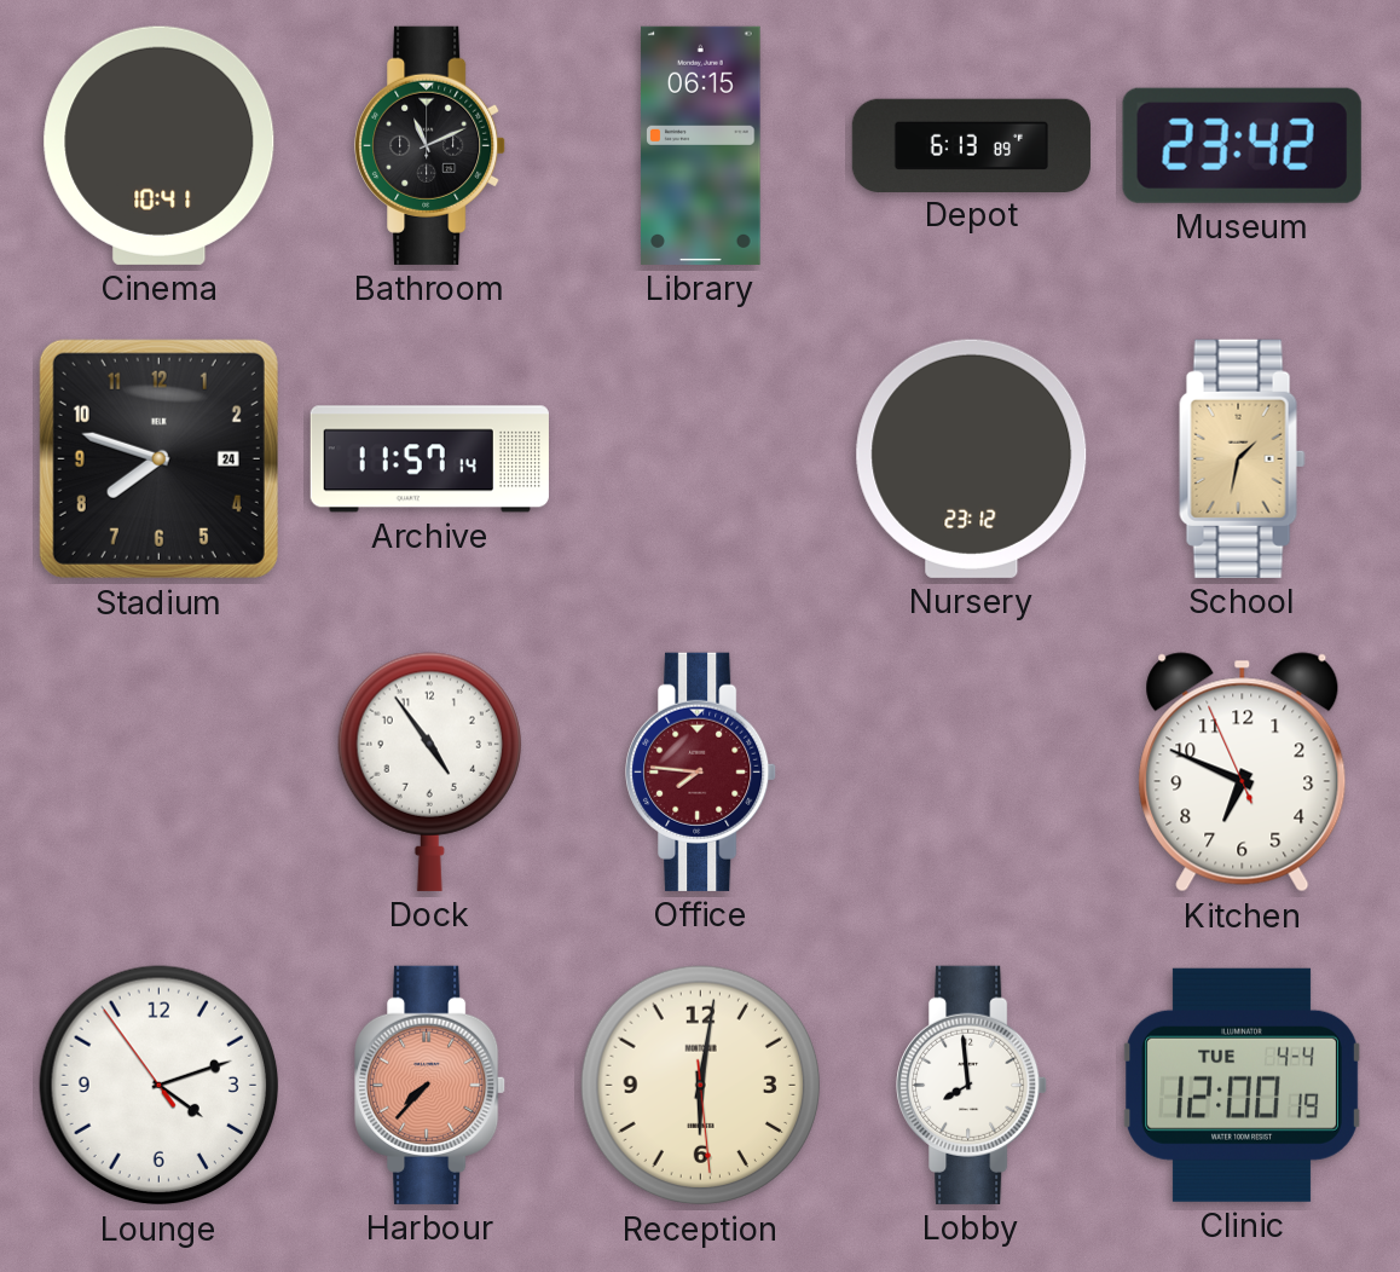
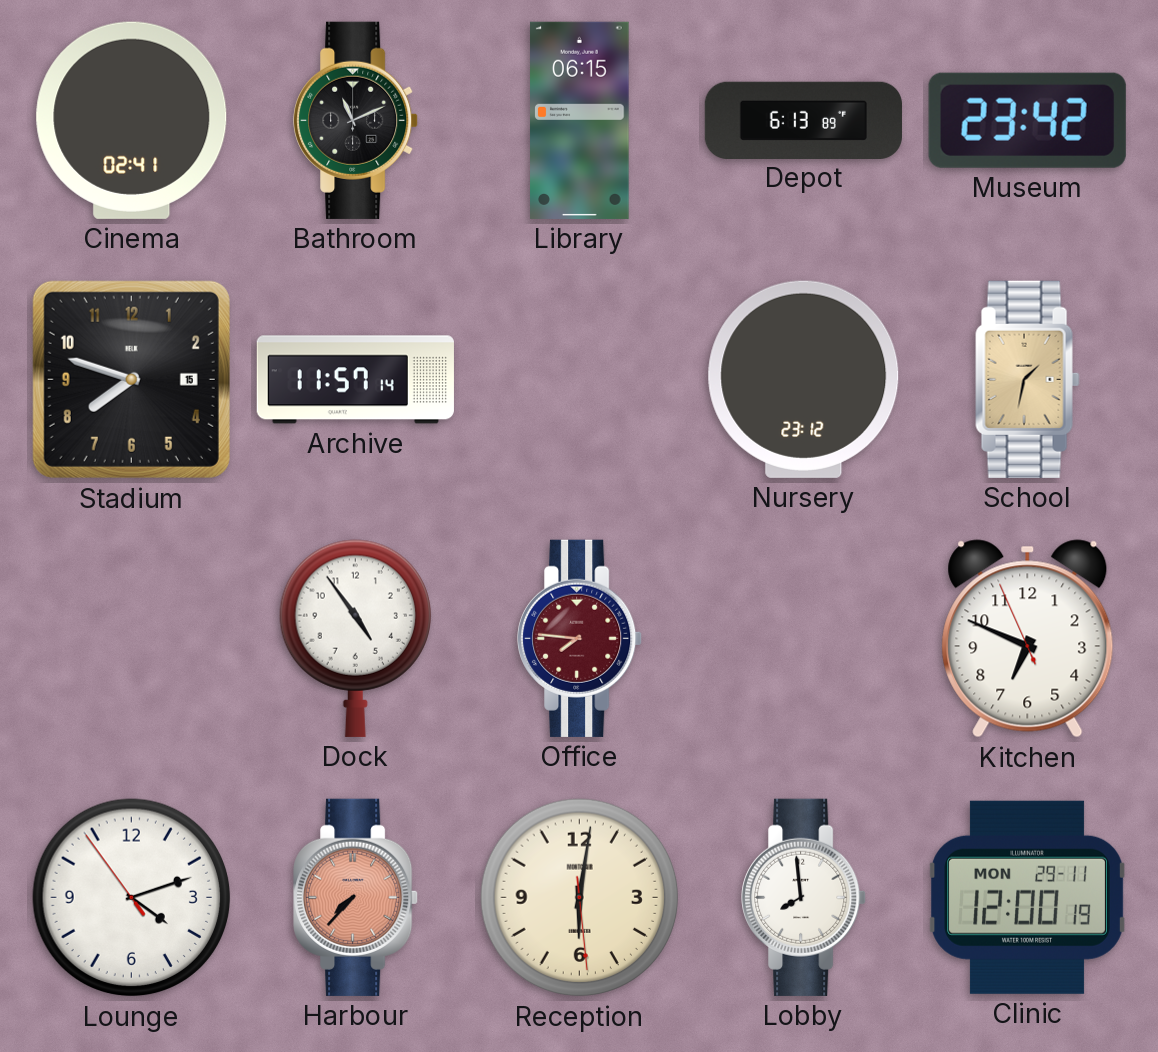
Cinema: 10:41 -> 02:41 (132, 120)
Stadium date: 24 -> 15 (131, 379)
Clinic date: TUE 4-4 -> MON 29-11 (1027, 897)
